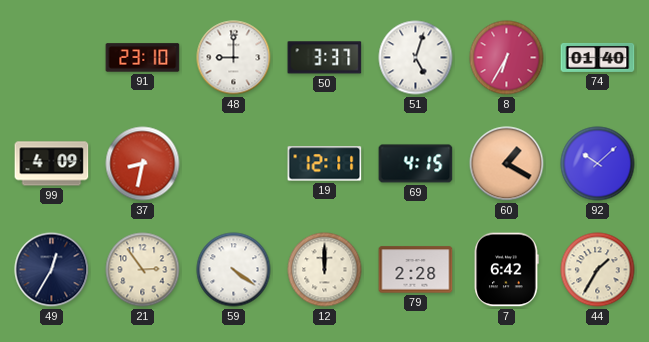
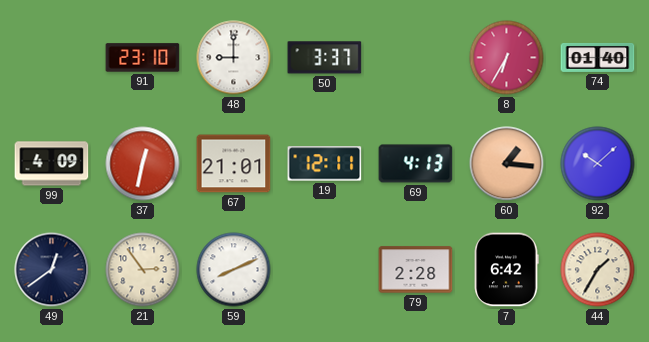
51: 5:03 -> none (416, 58)
37: 8:32 -> 12:32 (143, 164)
67: none -> 21:01 (234, 164)
69: 4:15 -> 4:13 (416, 164)
60: 1:20 -> 1:16 (507, 164)
49: 12:35 -> 12:39 (52, 270)
59: 4:21 -> 8:11 (234, 270)
12: 12:00 -> none (325, 270)
